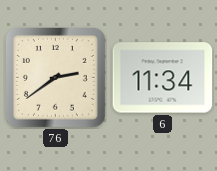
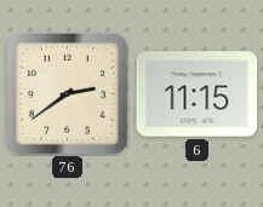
6: 11:34 -> 11:15 (198, 94)
